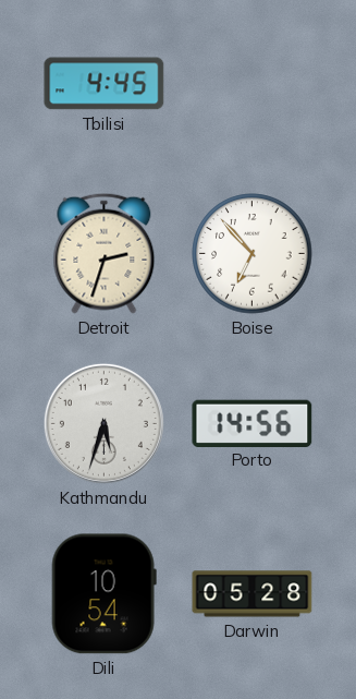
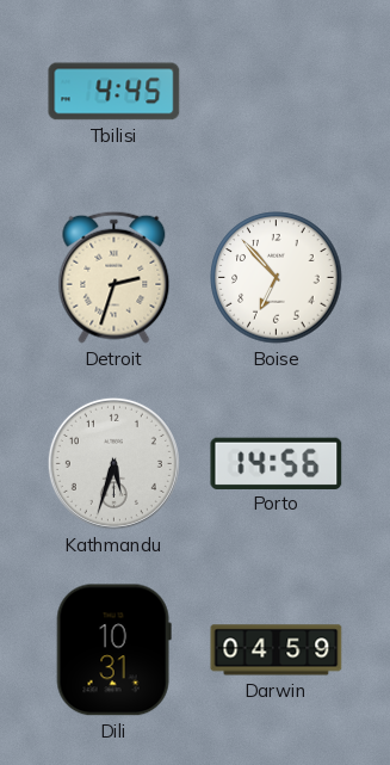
Dili: 10:54 -> 10:31 (113, 650)
Darwin: 05:28 -> 04:59 (277, 650)
